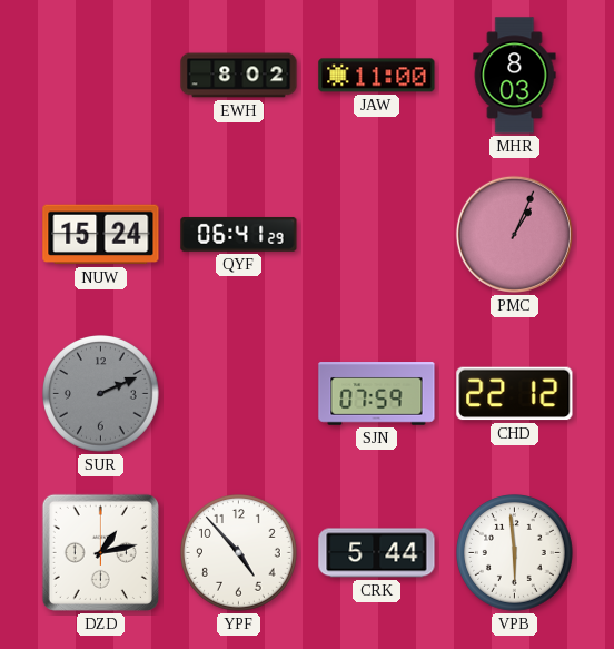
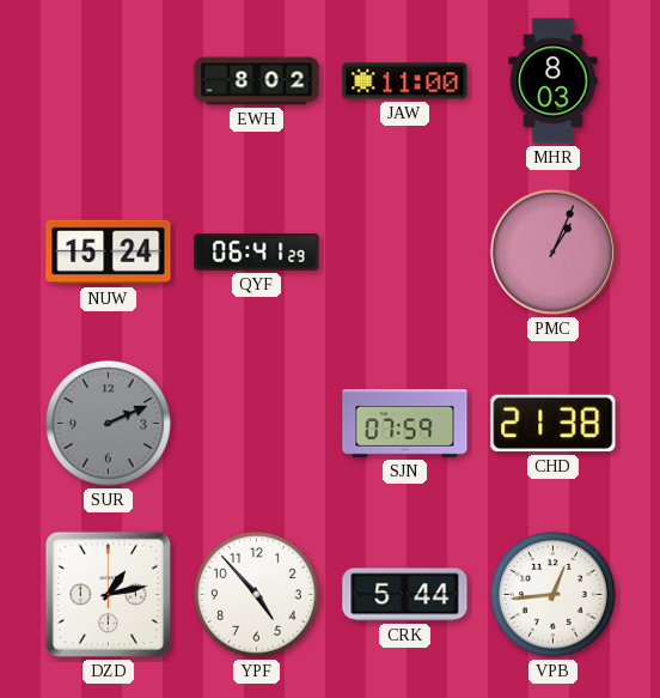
CHD: 22:12 -> 21:38 (554, 424)
VPB: 5:59 -> 12:44 (554, 595)
